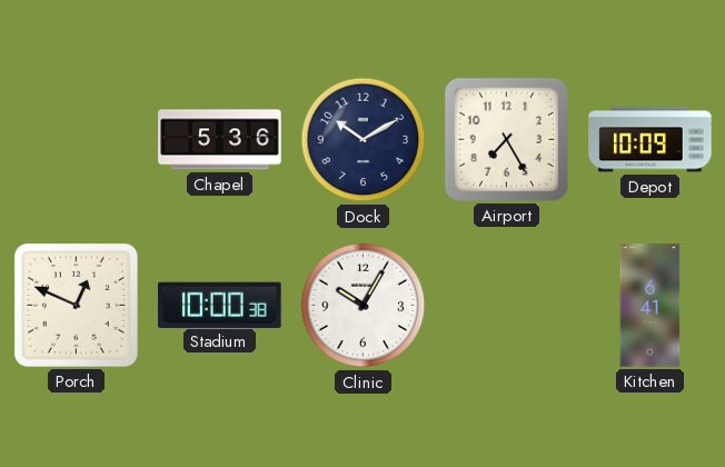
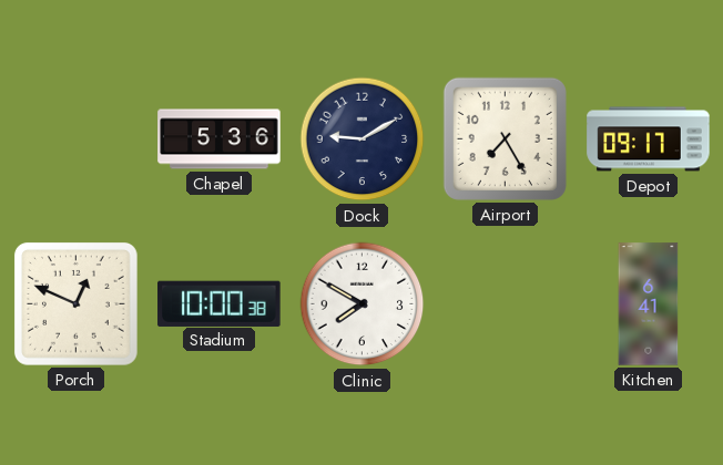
Dock: 10:10 -> 9:10 (363, 139)
Depot: 10:09 -> 09:17 (649, 139)
Clinic: 10:05 -> 7:50 (363, 304)
